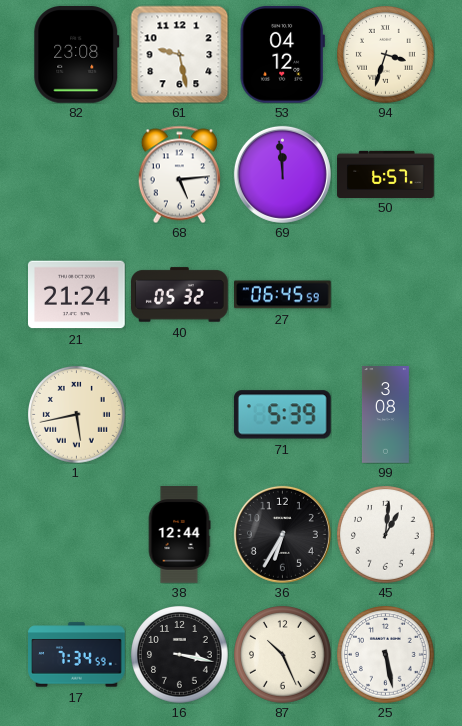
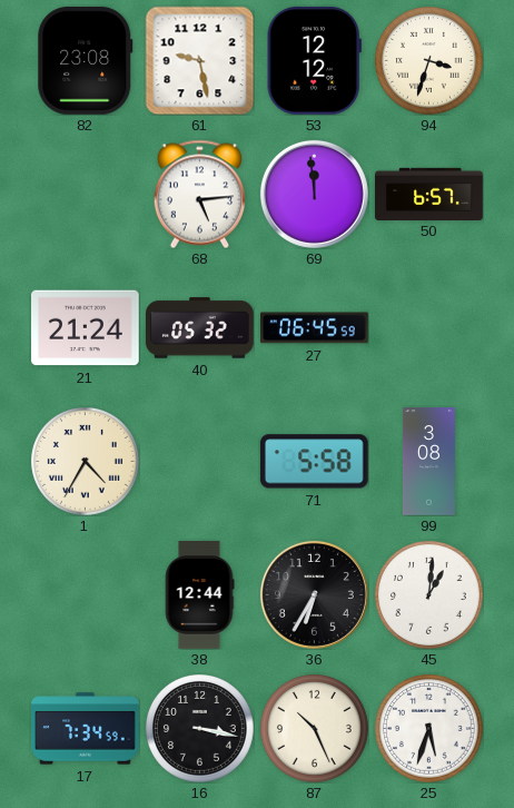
53: 04:12 -> 12:12 (314, 60)
1: 5:43 -> 4:35 (86, 462)
71: 5:39 -> 5:58 (314, 462)
25: 5:28 -> 5:33 (429, 729)
